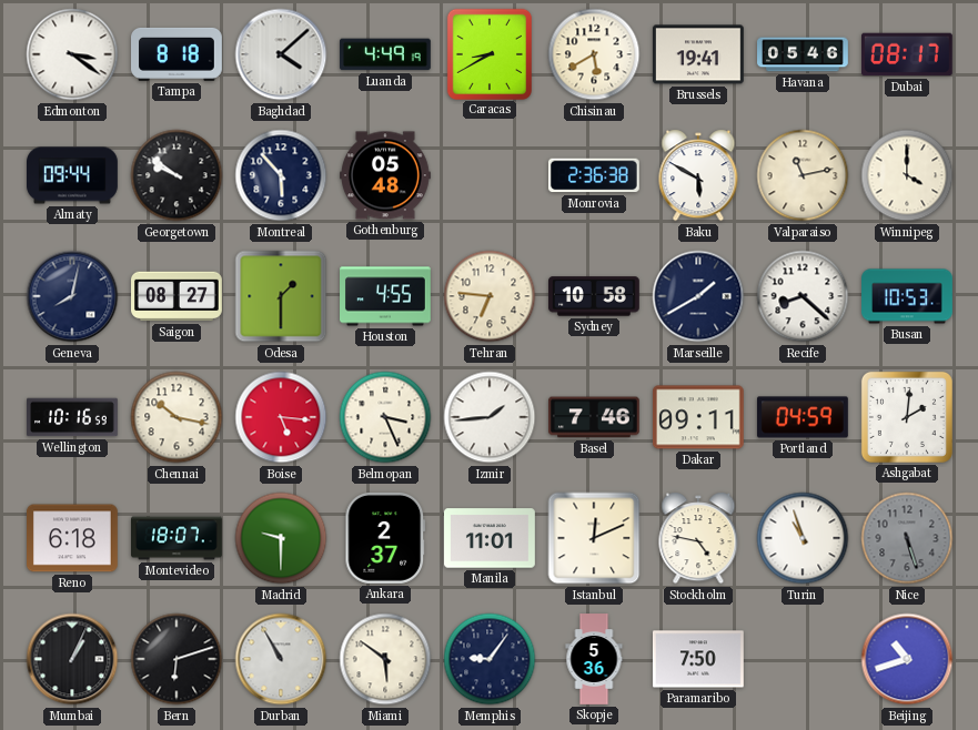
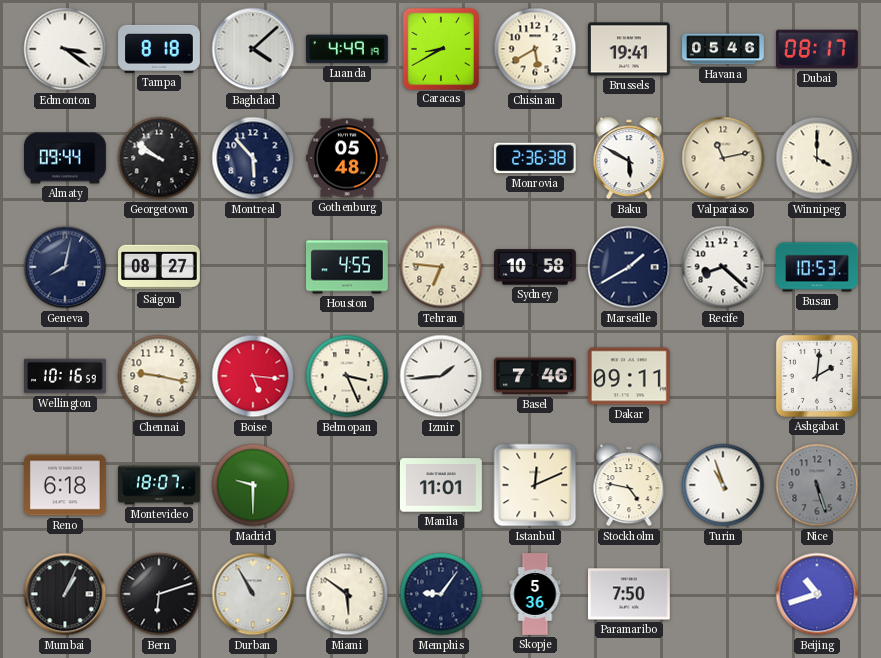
Odesa: 1:30 -> none (281, 296)
Chennai: 10:17 -> 9:17 (159, 376)
Portland: 04:59 -> none (803, 417)
Ankara: 2:37 -> none (385, 538)
